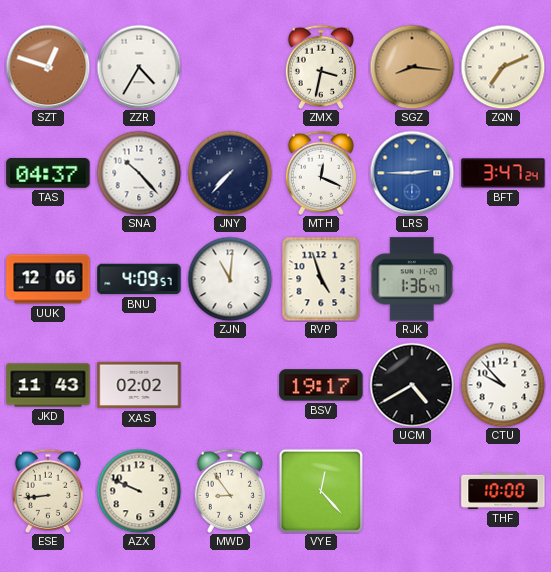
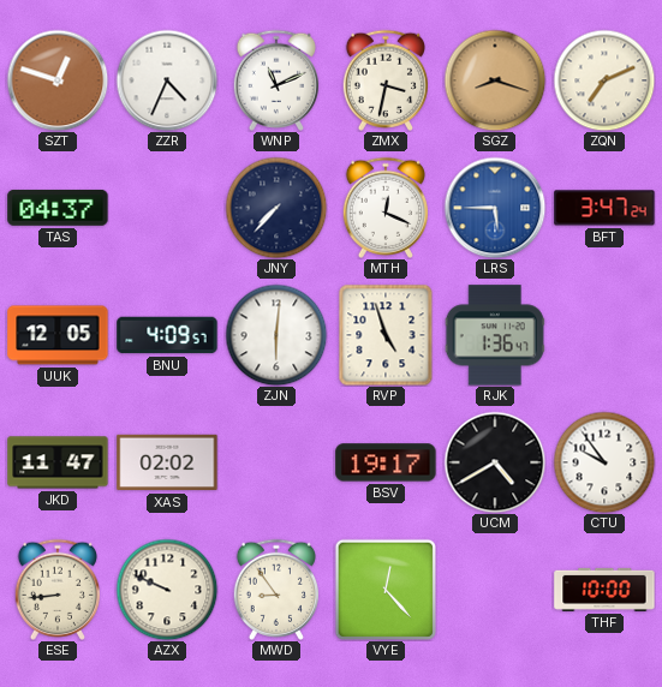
ZZR: 4:35 -> 4:34 (167, 80)
WNP: none -> 11:11 (275, 80)
SGZ: 8:16 -> 8:18 (495, 80)
SNA: 10:23 -> none (139, 173)
LRS: 2:45 -> 5:45 (495, 208)
UUK: 12:06 -> 12:05 (58, 335)
ZJN: 11:01 -> 6:01 (276, 335)
JKD: 11:43 -> 11:47 (58, 462)
CTU: 9:53 -> 9:54 (604, 462)
